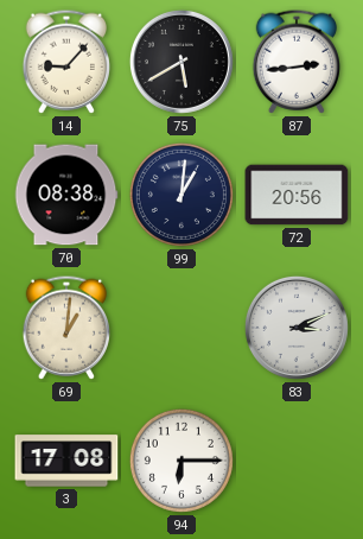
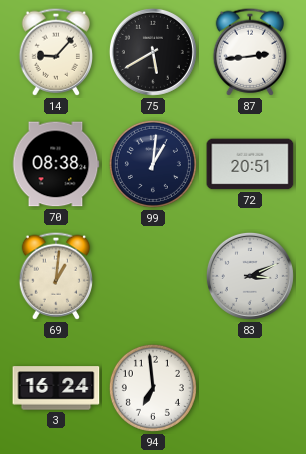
72: 20:56 -> 20:51 (250, 164)
3: 17:08 -> 16:24 (56, 388)
94: 6:15 -> 6:59 (153, 388)
